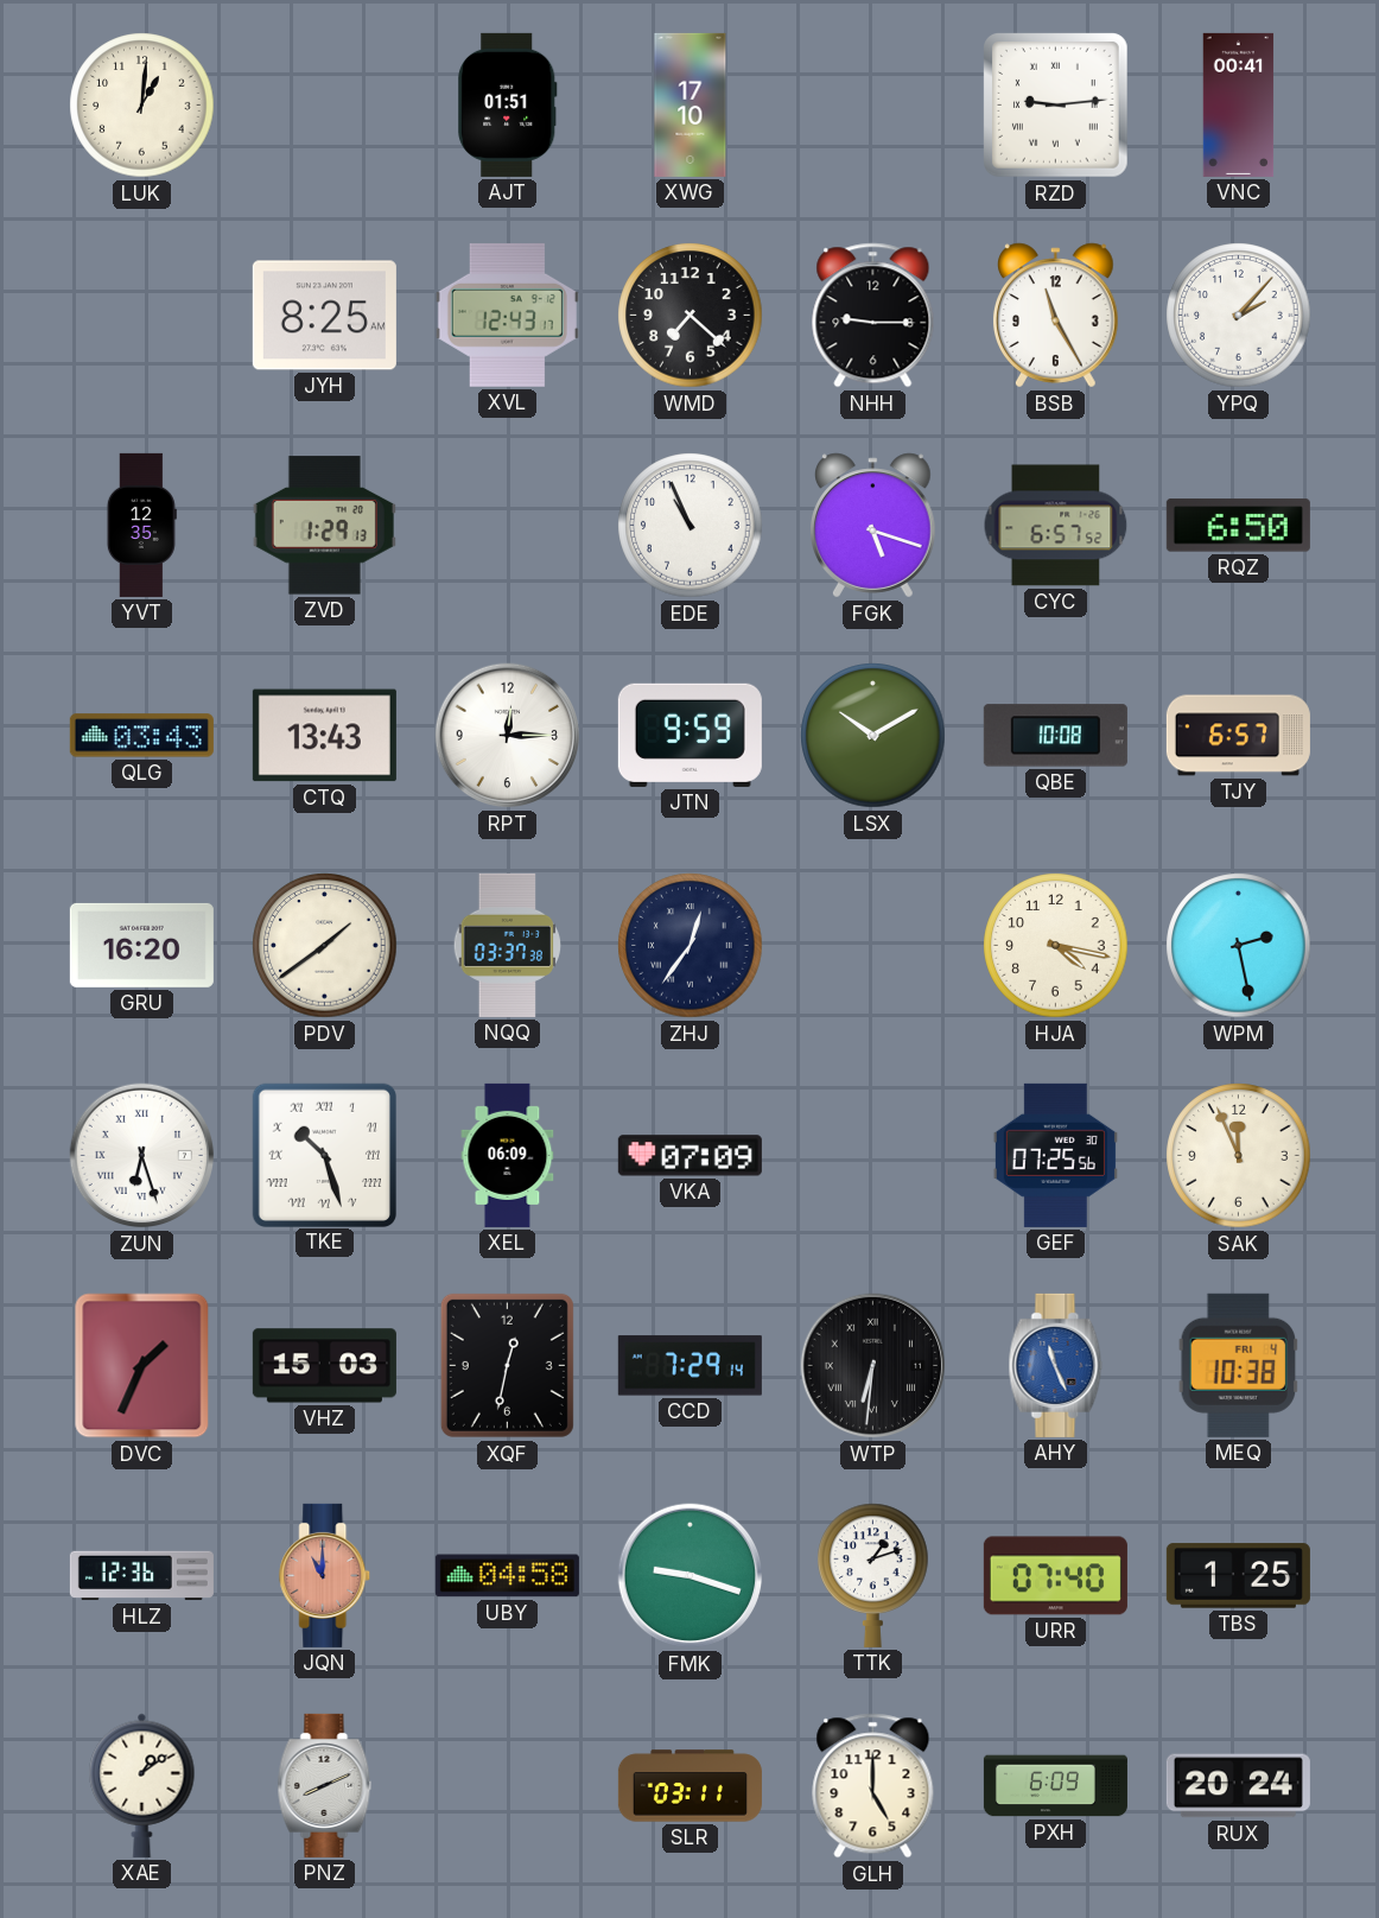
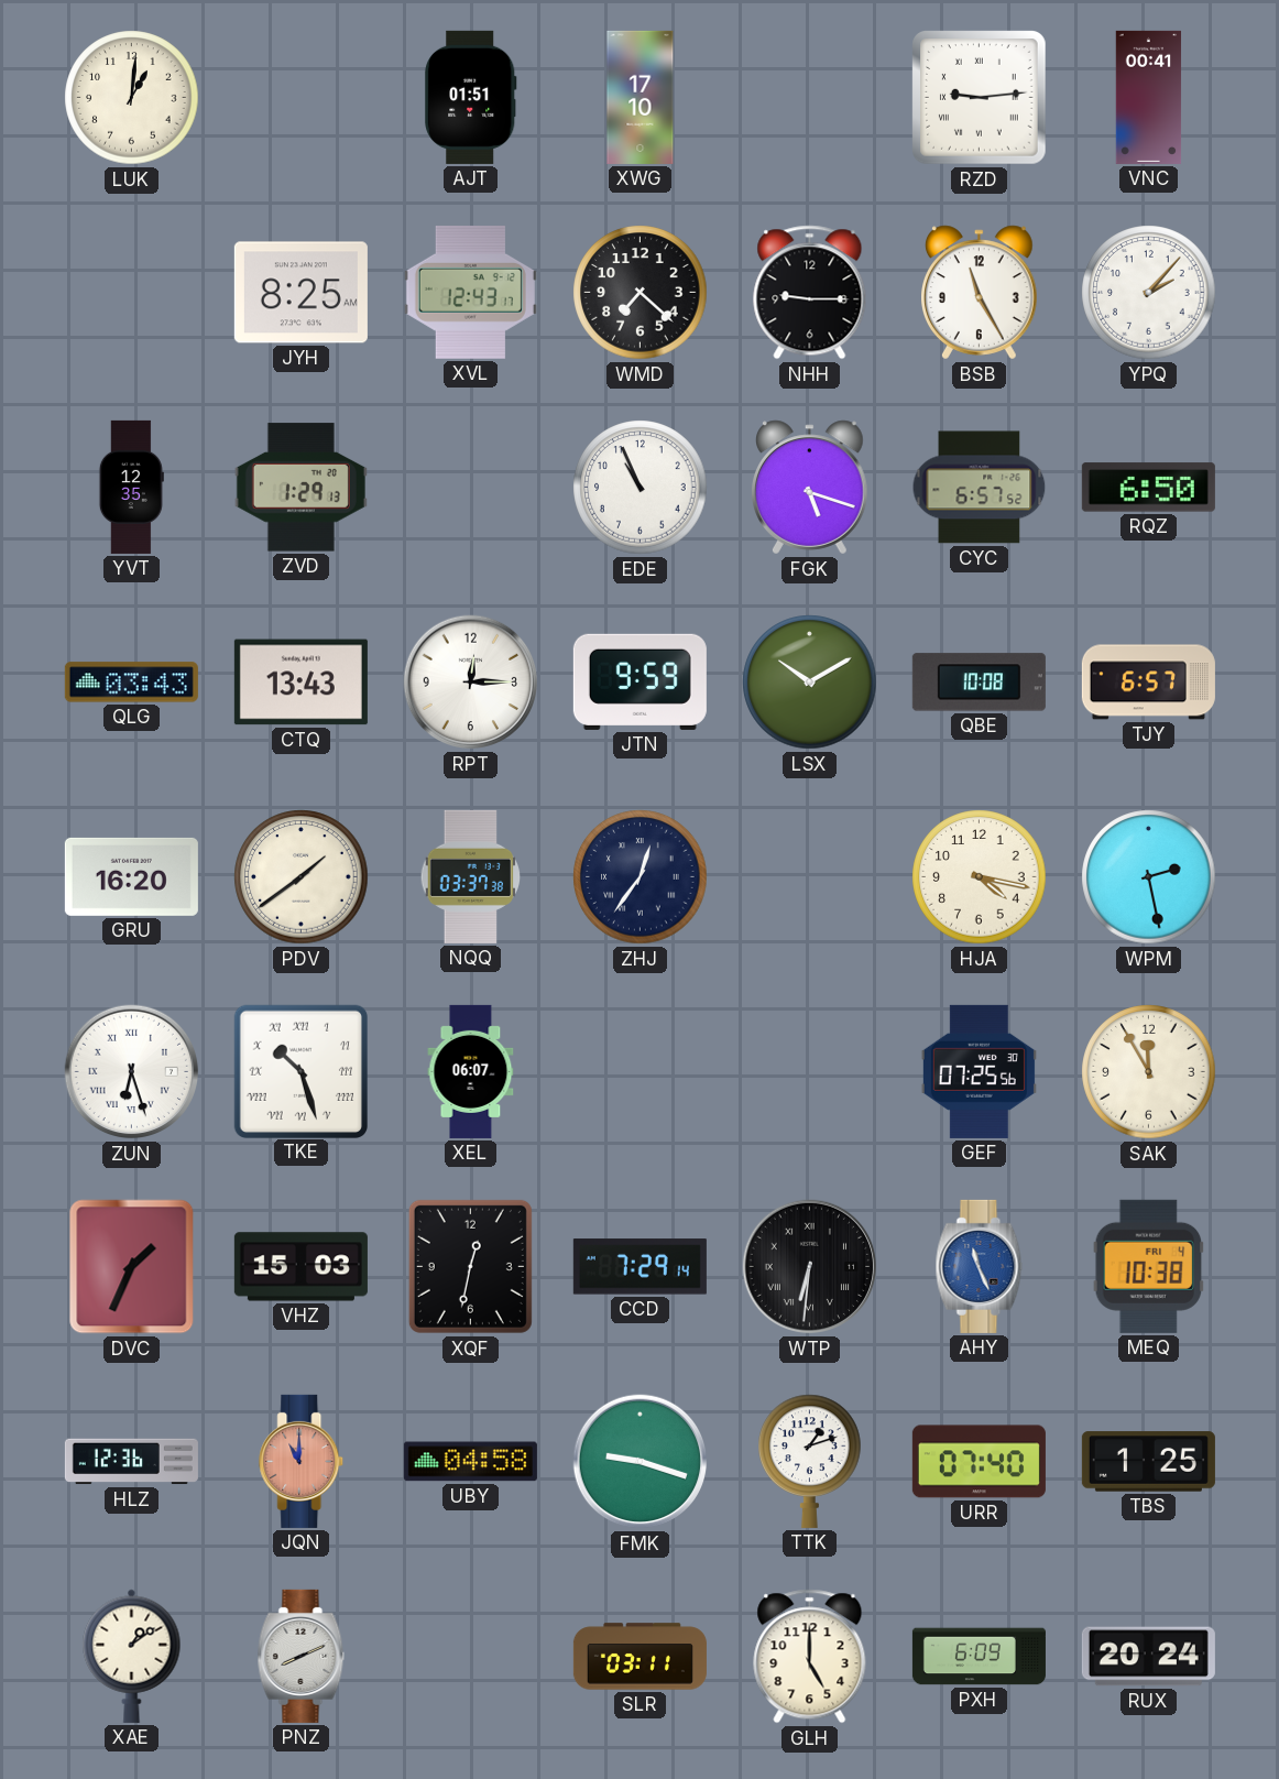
XEL: 06:09 -> 06:07 (471, 1071)
VKA: 07:09 -> none (690, 1156)
SAK: 11:56 -> 11:55 (1149, 1072)
